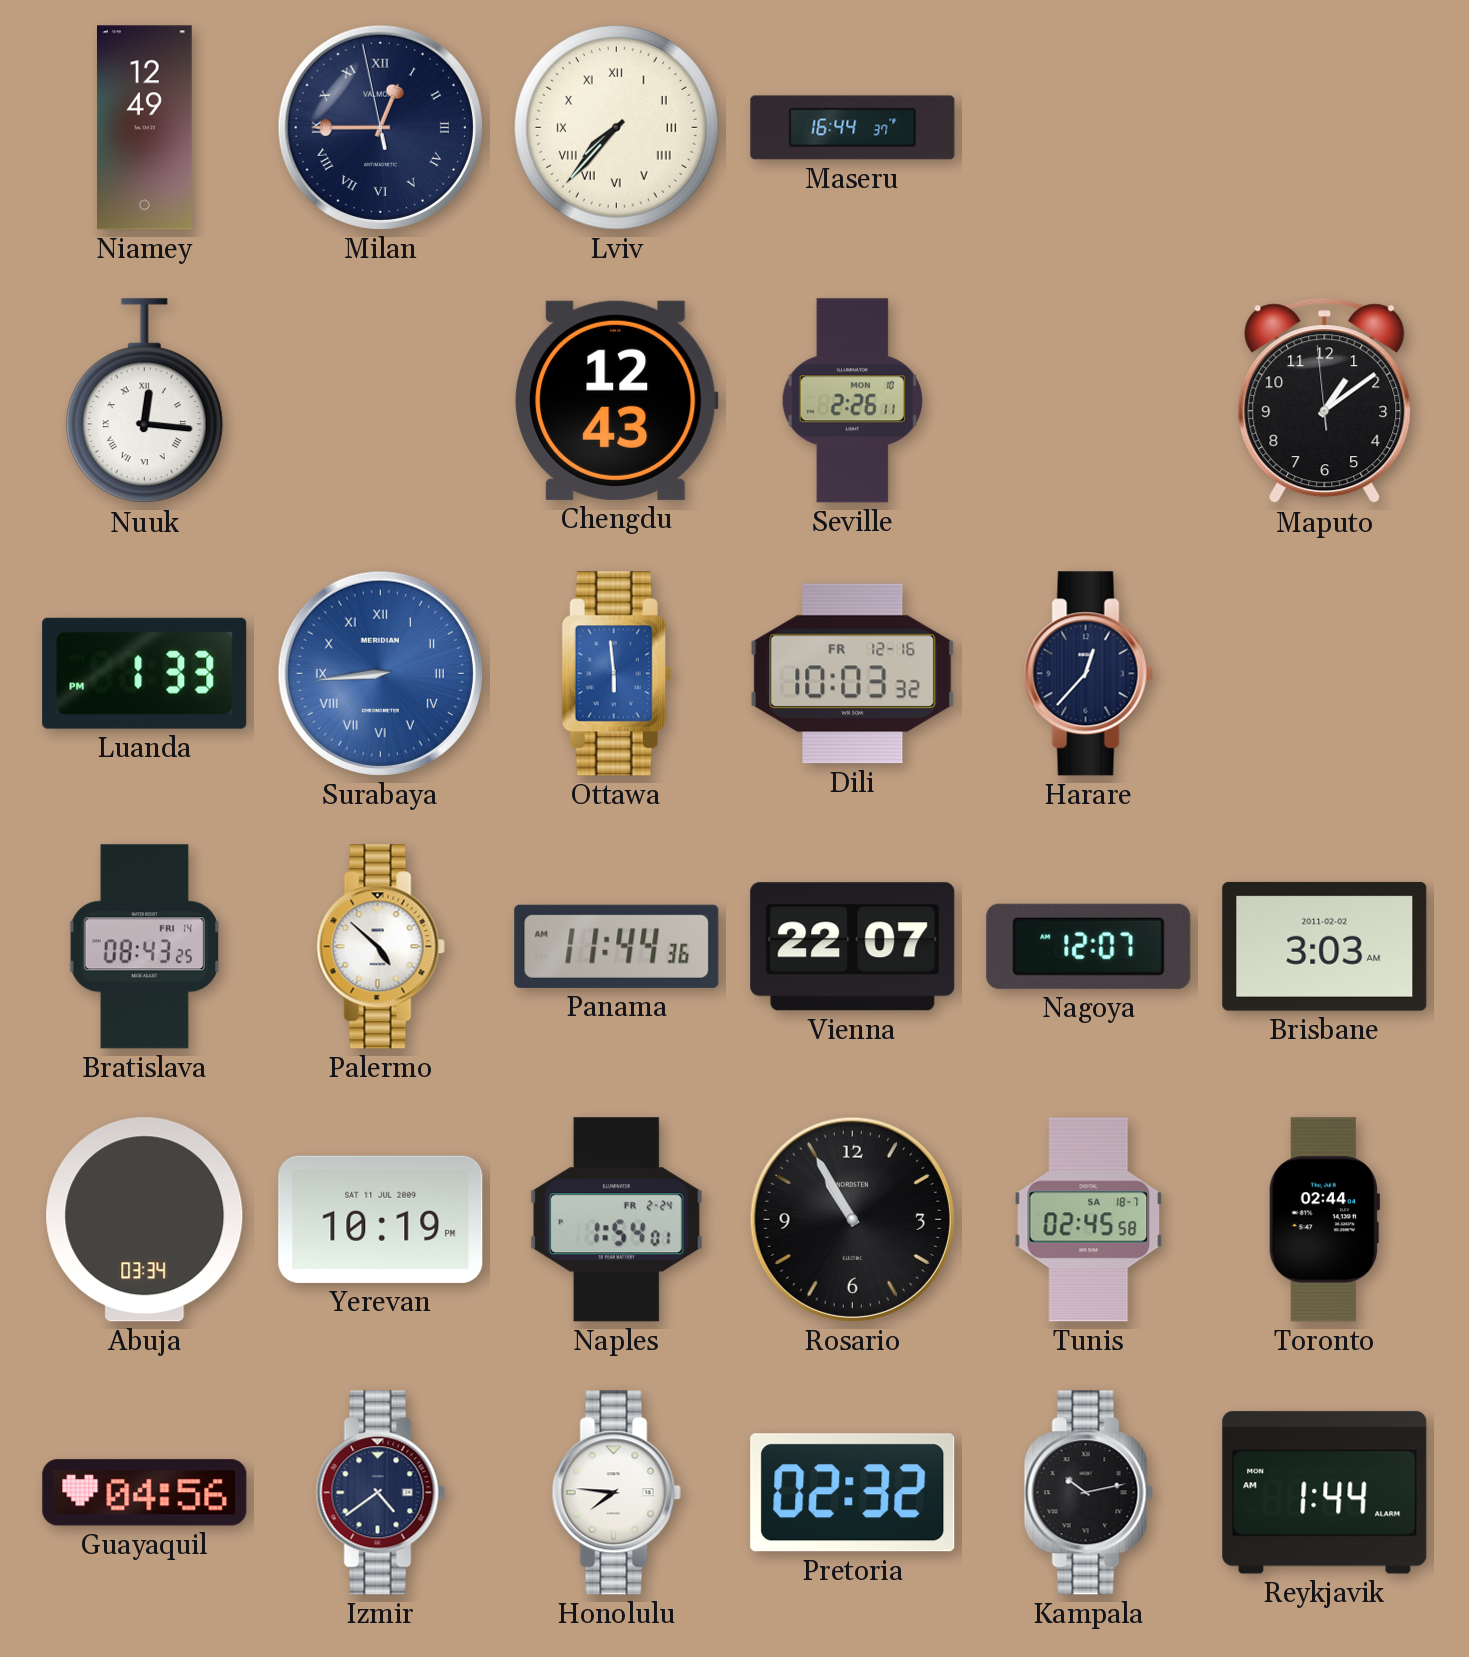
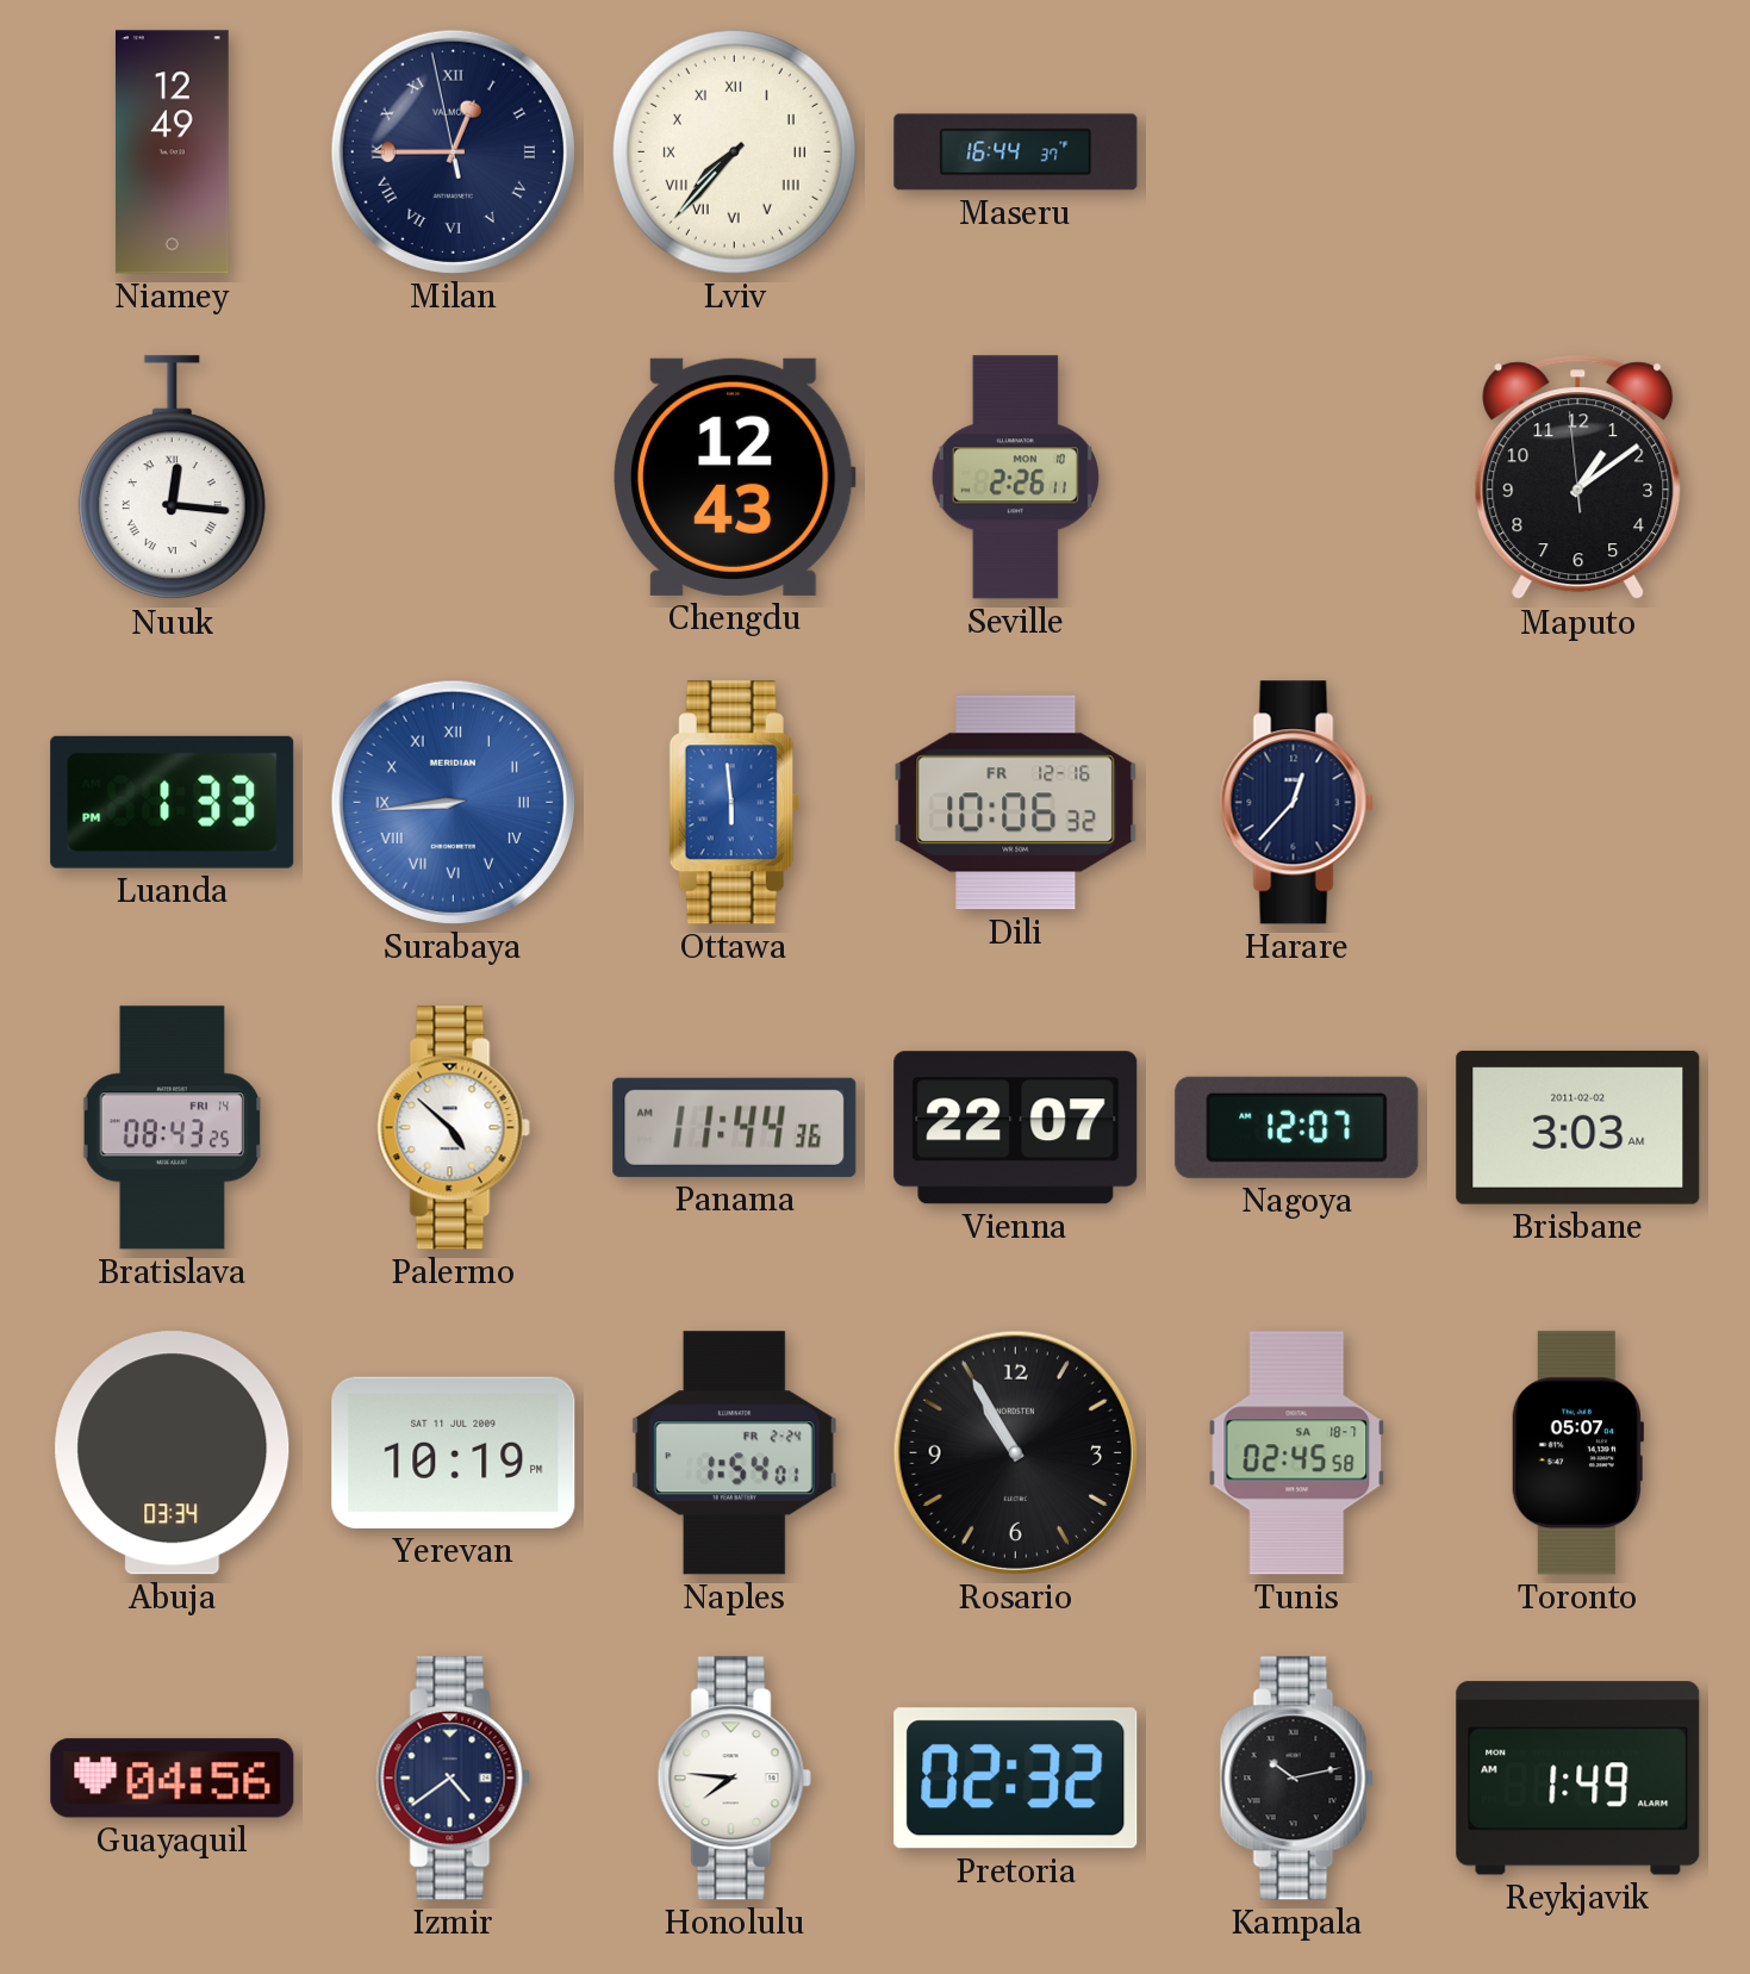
Dili: 10:03 -> 10:06 (1016, 803)
Toronto: 02:44 -> 05:07 (1576, 1453)
Reykjavik: 1:44 -> 1:49 (1578, 1779)
